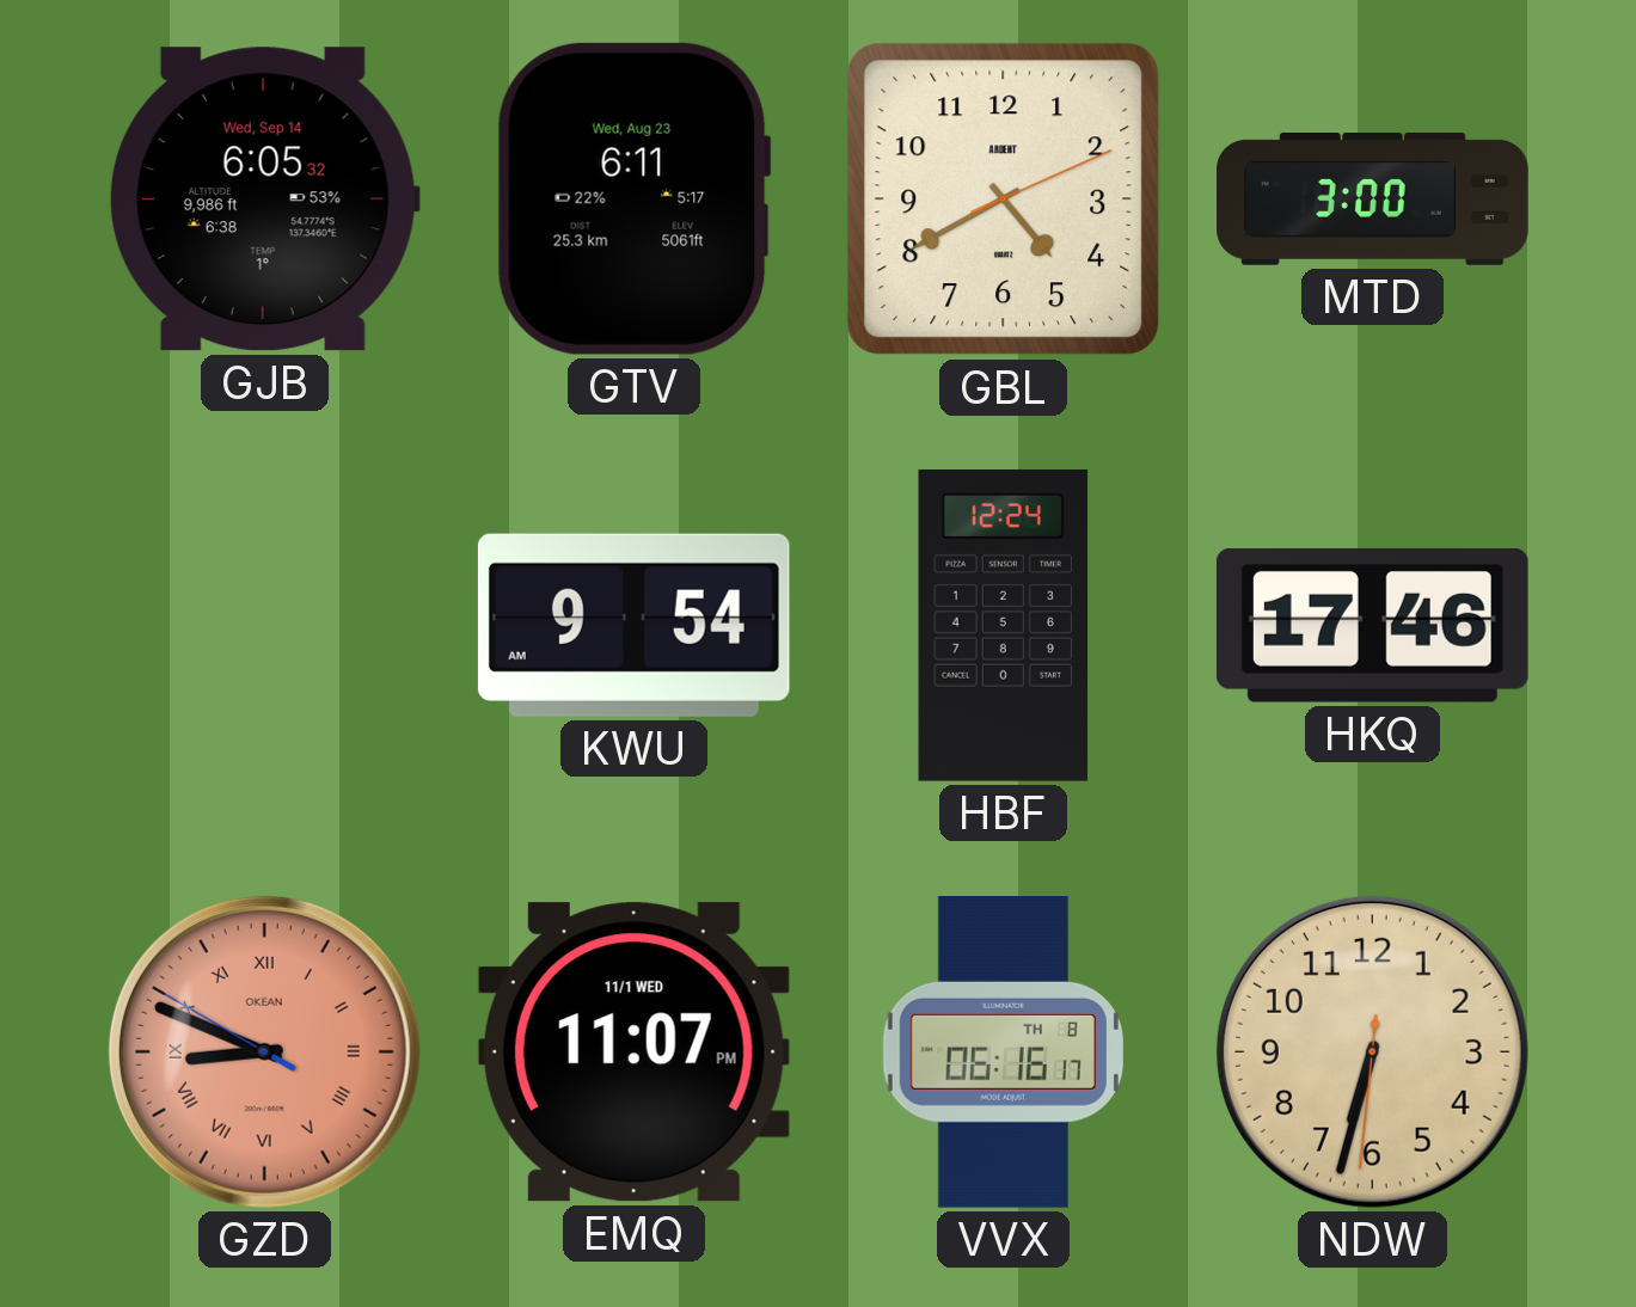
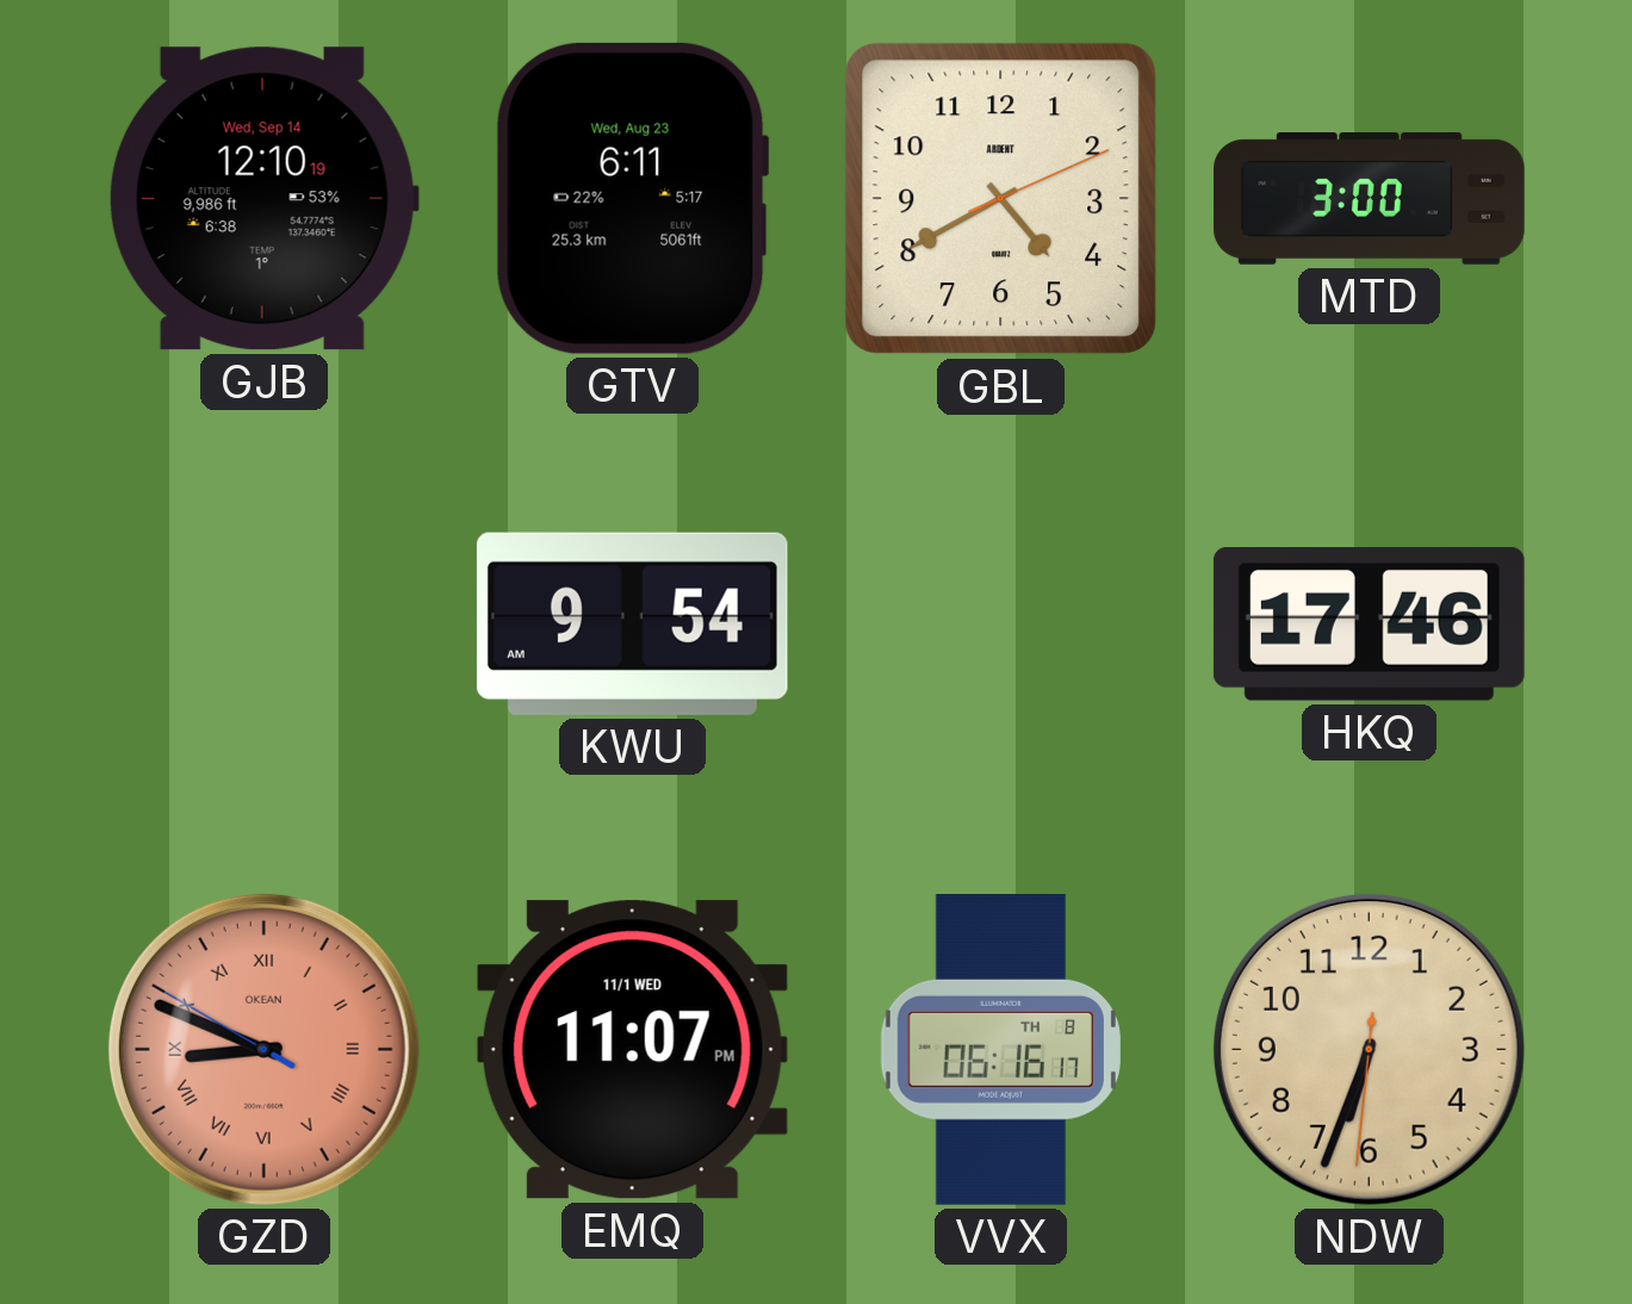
GJB: 6:05 -> 12:10 (263, 199)
HBF: 12:24 -> none (1004, 625)
NDW: 6:32 -> 6:33 (1369, 1049)
